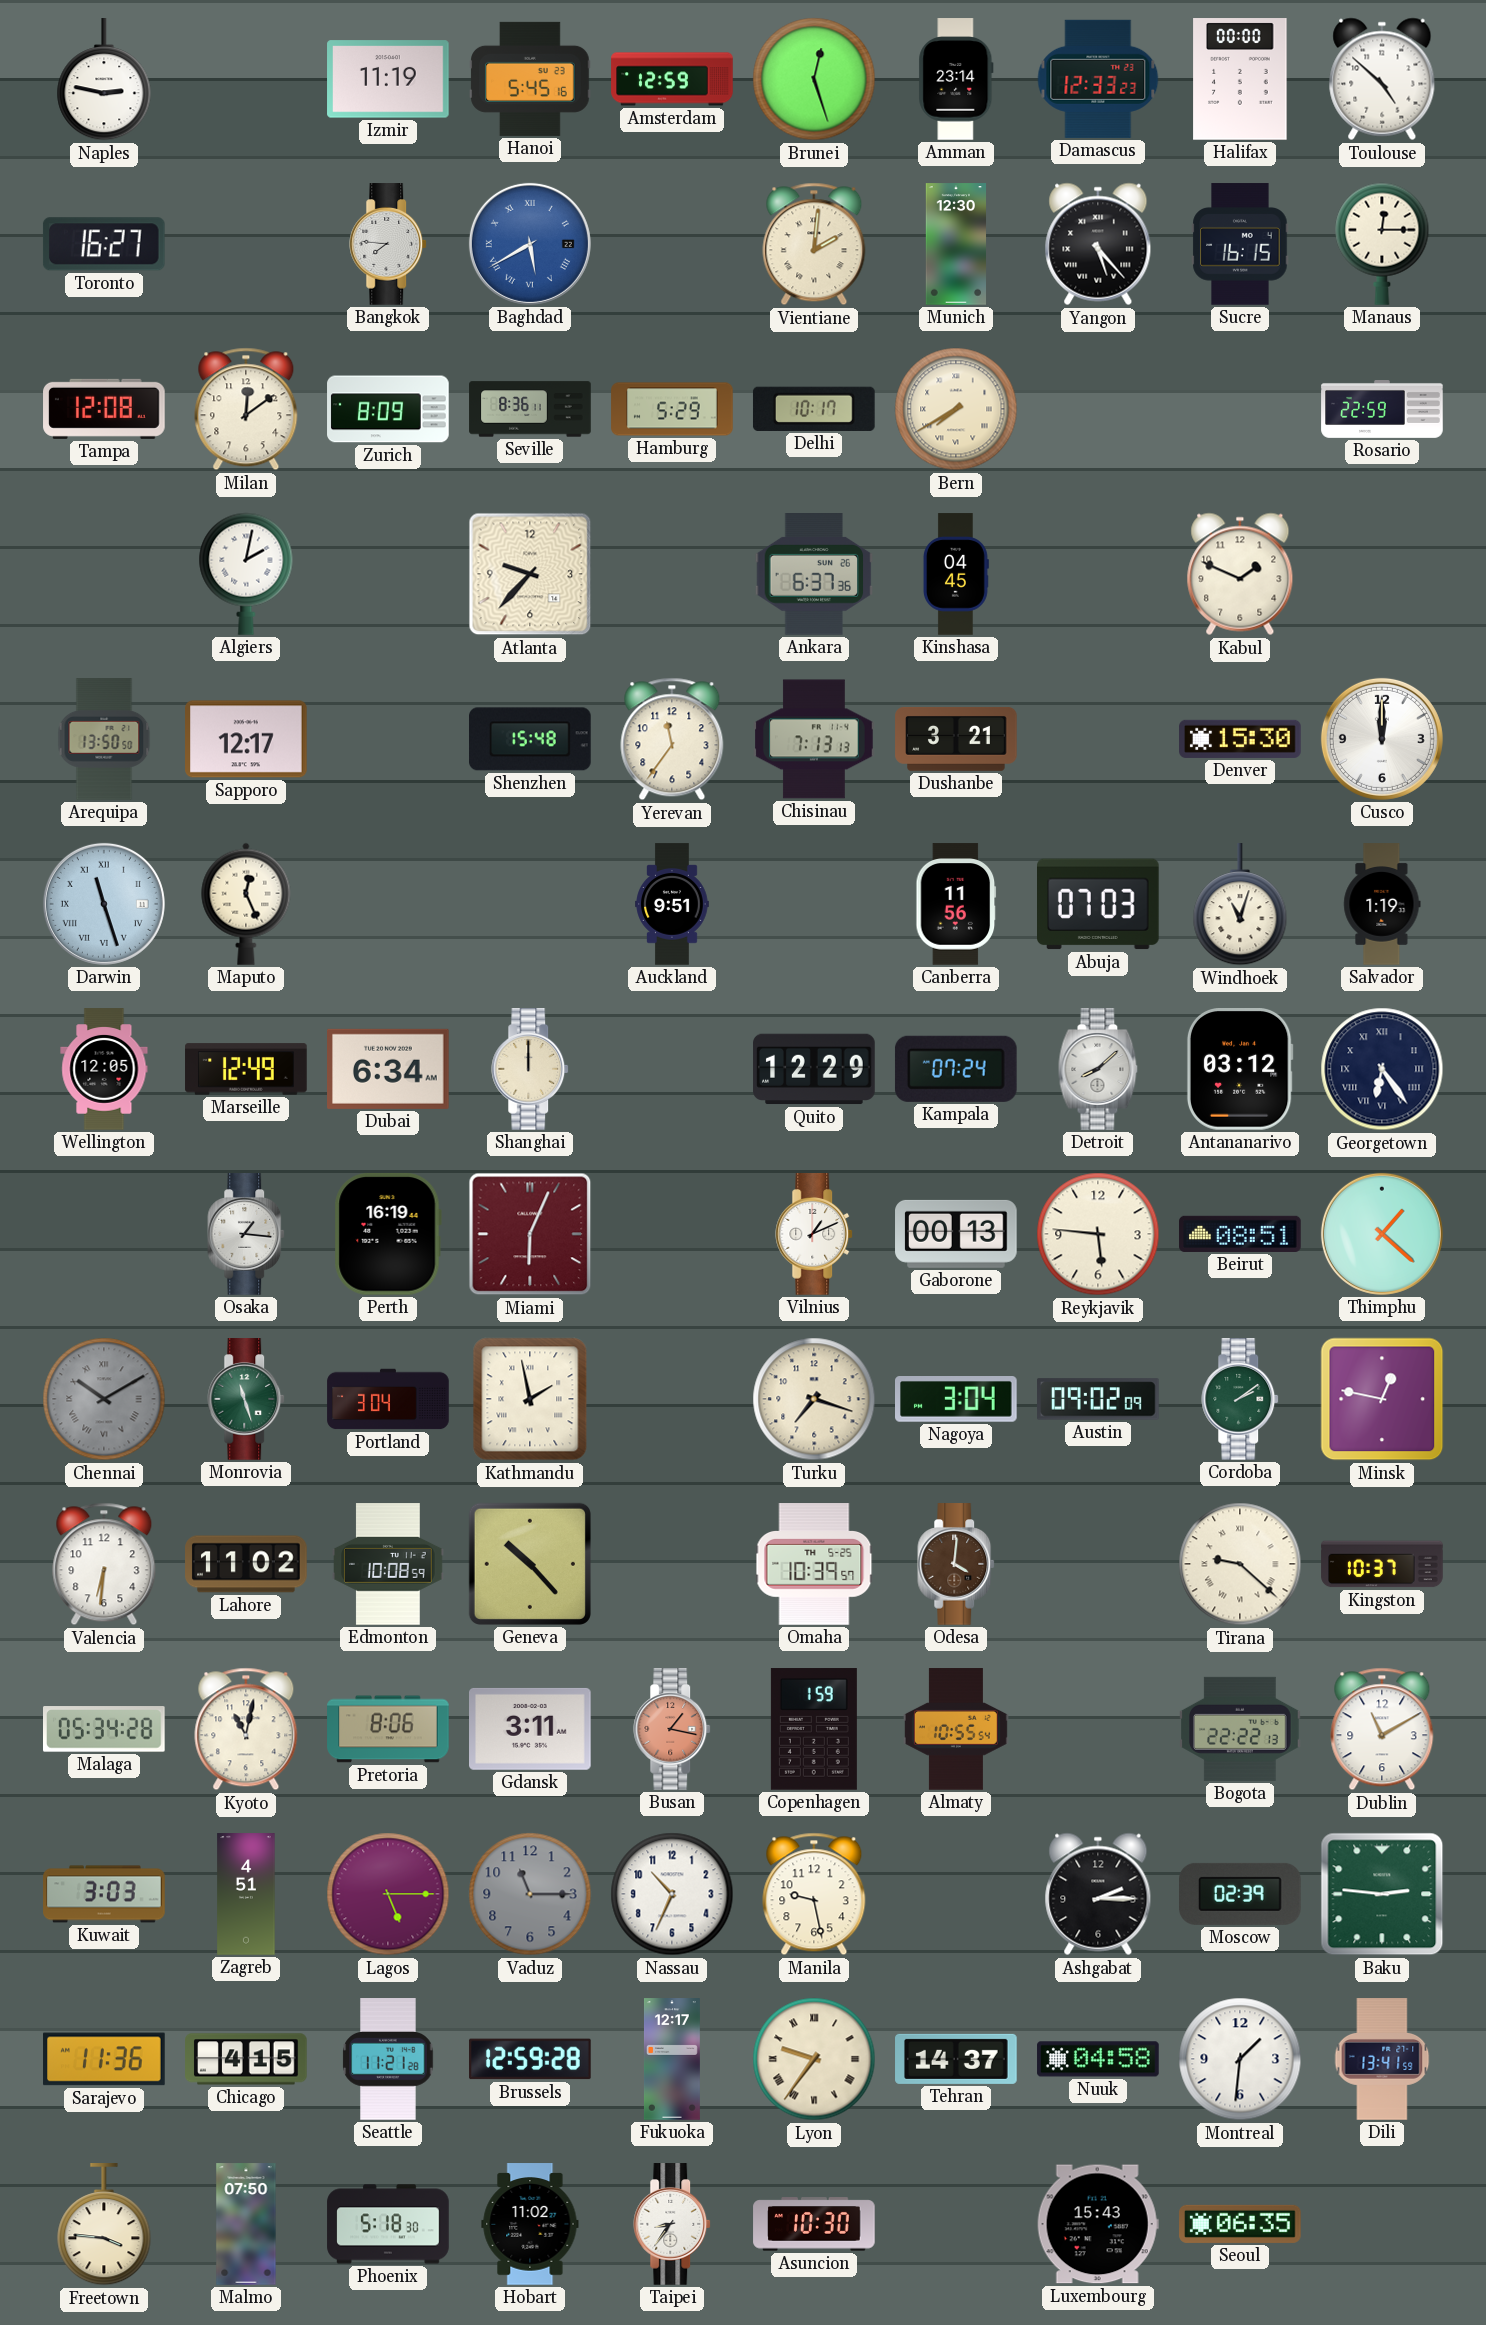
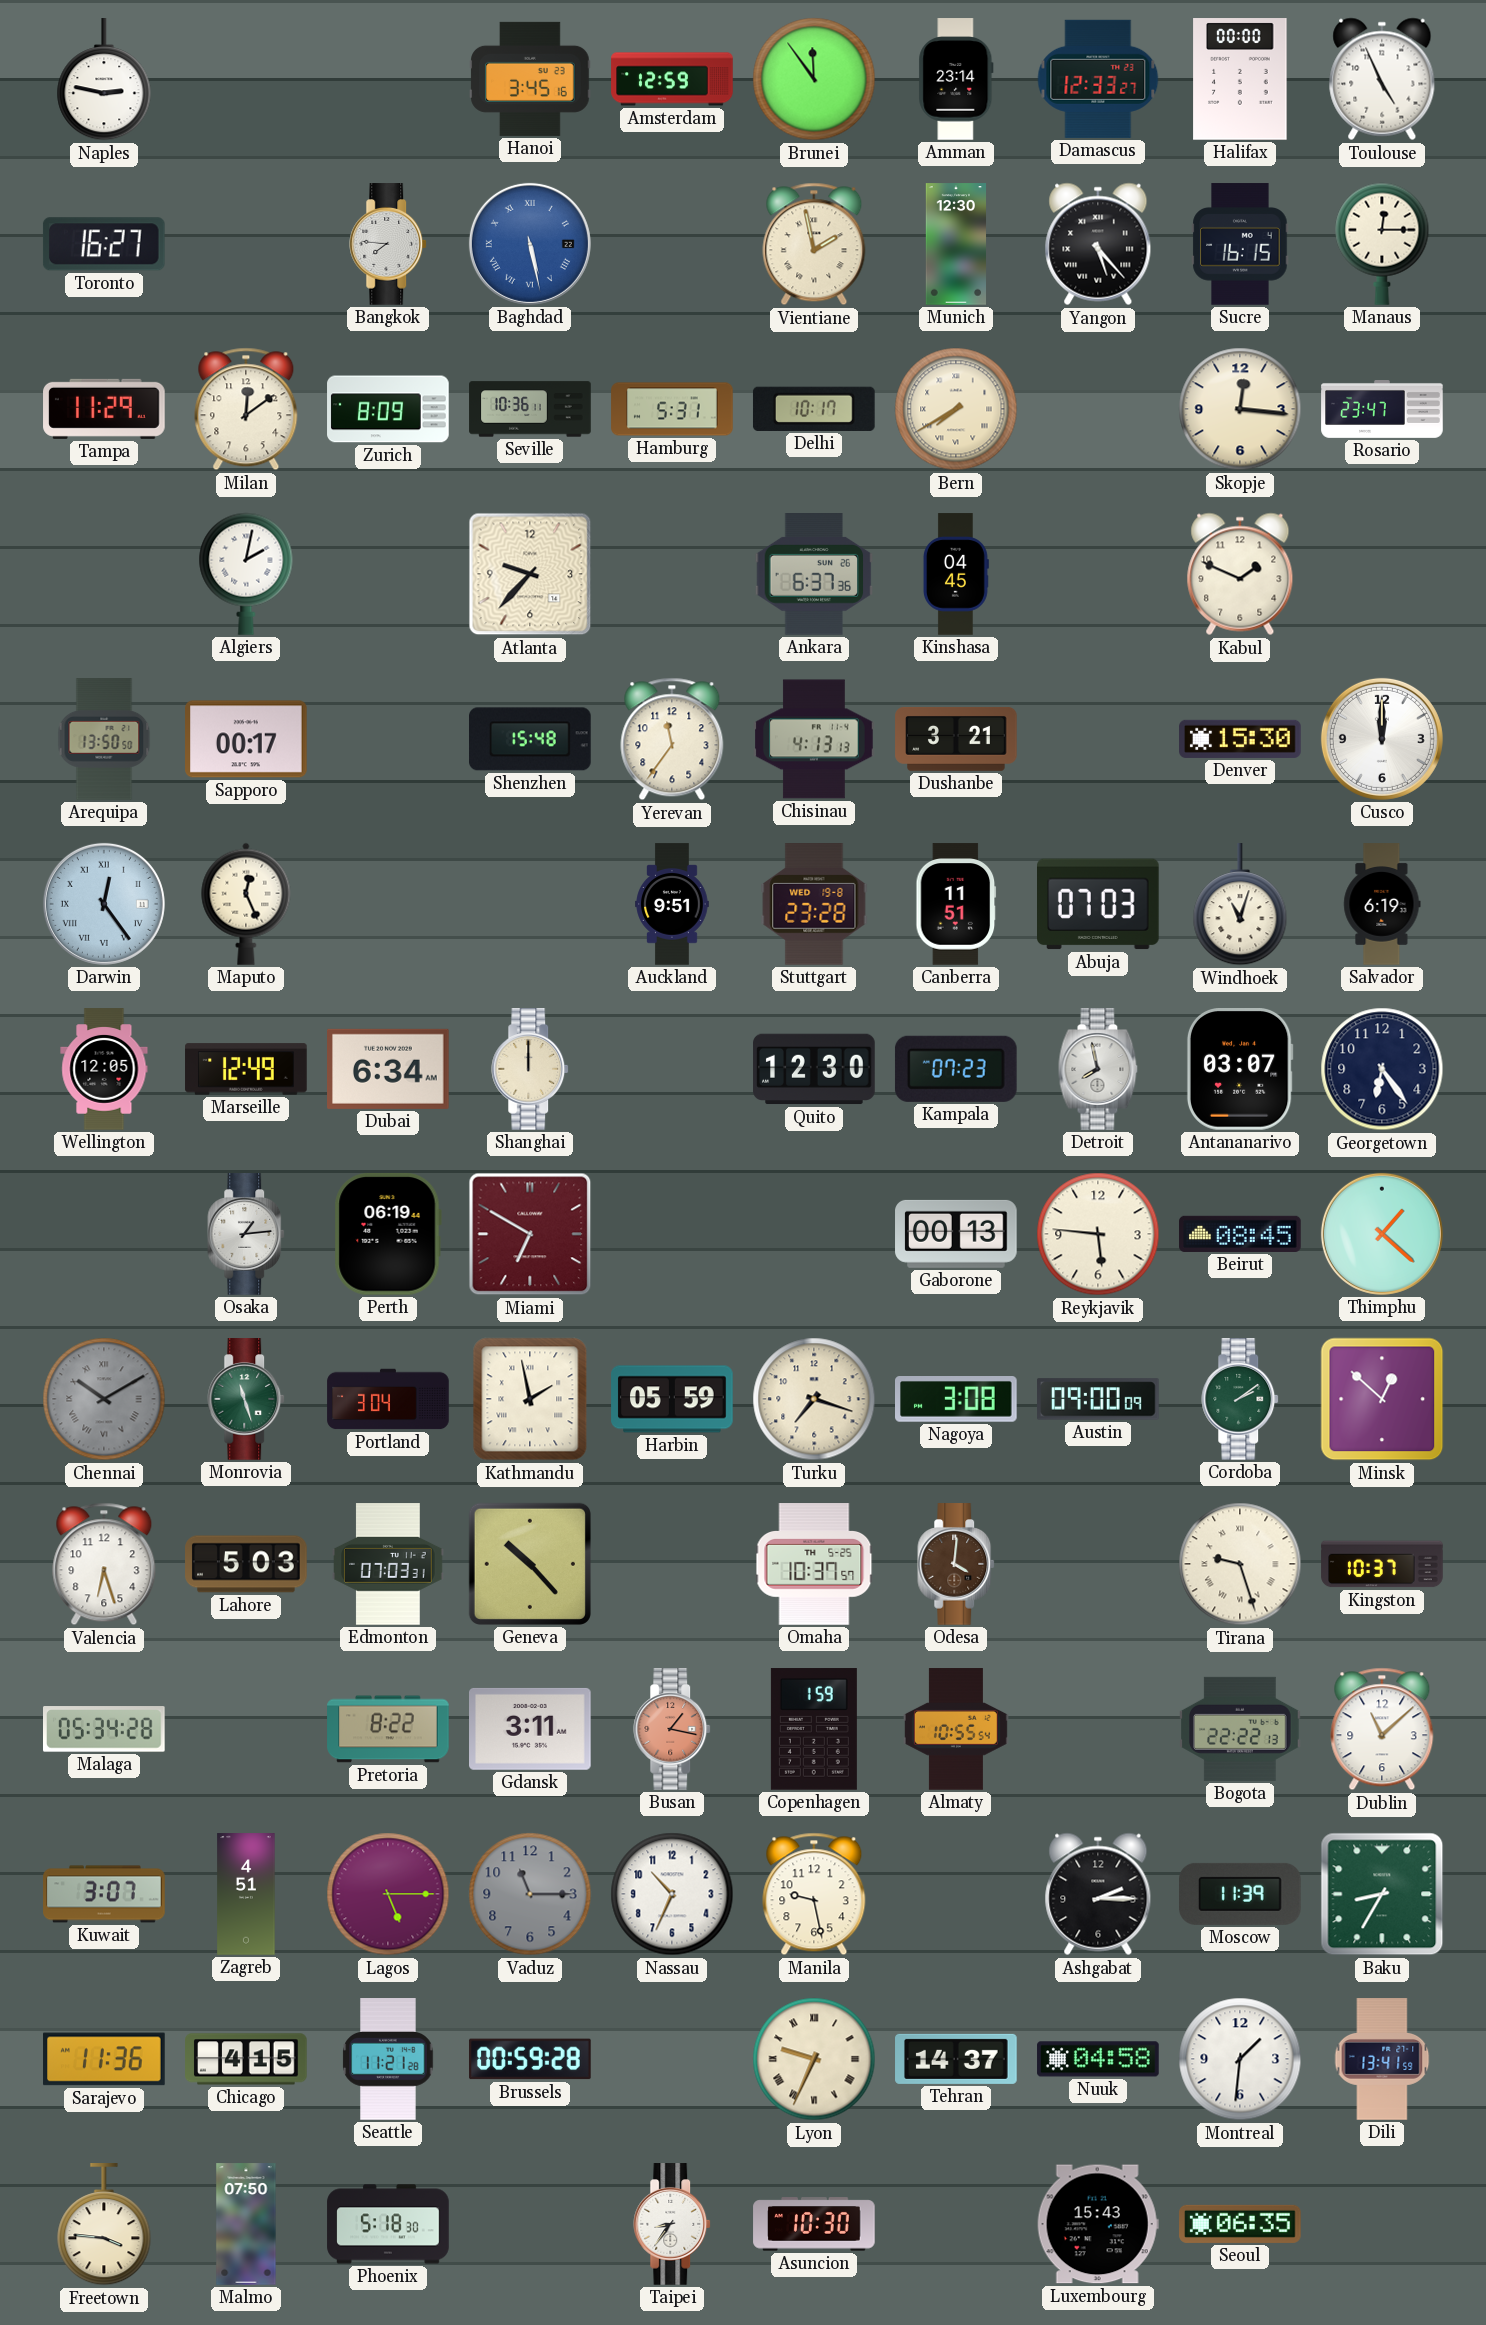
Izmir: 11:19 -> none (388, 79)
Hanoi: 5:45 -> 3:45 (530, 79)
Brunei: 12:27 -> 11:54 (814, 79)
Damascus: 12:33:23 -> 12:33:27 (1098, 79)
Toulouse: 4:52 -> 4:56 (1382, 79)
Baghdad: 5:40 -> 5:28 (530, 244)
Vientiane: 2:01 -> 1:58 (814, 244)
Tampa: 12:08 -> 11:29 (104, 409)
Seville: 8:36 -> 10:36 (530, 409)
Hamburg: 5:29 -> 5:31 (672, 409)
Skopje: none -> 12:16 (1240, 409)
Rosario: 22:59 -> 23:47 (1382, 410)
Sapporo: 12:17 -> 00:17 (246, 739)
Chisinau: 7:13 -> 4:13 (814, 739)
Darwin: 11:27 -> 12:24 (104, 904)
Stuttgart: none -> 23:28 (814, 905)
Canberra: 11:56 -> 11:51 (956, 904)
Salvador: 1:19 -> 6:19 (1382, 904)
Quito: 12:29 -> 12:30 (814, 1069)
Kampala: 07:24 -> 07:23 (956, 1069)
Detroit: 8:08 -> 7:58 (1098, 1069)
Antananarivo: 03:12 -> 03:07 (1240, 1070)
Georgetown numerals: Roman -> Arabic (1382, 1069)
Osaka: 1:16 -> 1:14 (247, 1234)
Perth: 16:19 -> 06:19 (388, 1234)
Miami: 6:04 -> 6:50 (530, 1234)
Vilnius: 1:11 -> none (815, 1234)
Beirut: 08:51 -> 08:45 (1240, 1234)
Harbin: none -> 05:59 (672, 1399)
Nagoya: 3:04 -> 3:08 (956, 1400)
Austin: 09:02 -> 09:00 (1098, 1399)
Minsk: 12:47 -> 12:52 (1382, 1399)
Valencia: 6:31 -> 6:27 (104, 1564)
Lahore: 11:02 -> 5:03 (246, 1564)
Edmonton: 10:08 -> 07:03 (389, 1564)
Omaha: 10:39 -> 10:37 (814, 1564)
Tirana: 9:22 -> 9:27 (1240, 1564)
Kyoto: 11:02 -> none (246, 1729)
Pretoria: 8:06 -> 8:22 (388, 1729)
Dublin: 11:10 -> 11:08 (1382, 1729)
Kuwait: 3:03 -> 3:07 (104, 1894)
Moscow: 02:39 -> 11:39 (1241, 1894)
Baku: 2:46 -> 8:35 (1382, 1894)
Brussels: 12:59 -> 00:59 (530, 2059)
Fukuoka: 12:17 -> none (672, 2059)
Lyon: 9:36 -> 9:34 (814, 2059)
Hobart: 11:02 -> none (530, 2224)
